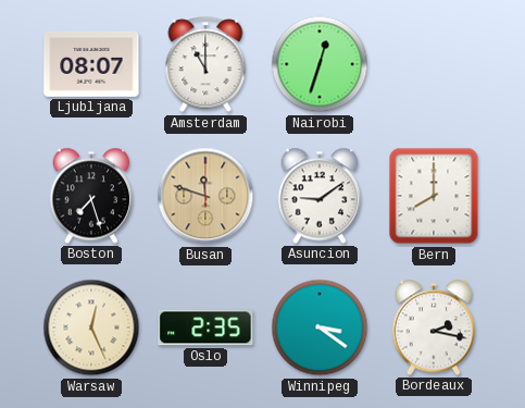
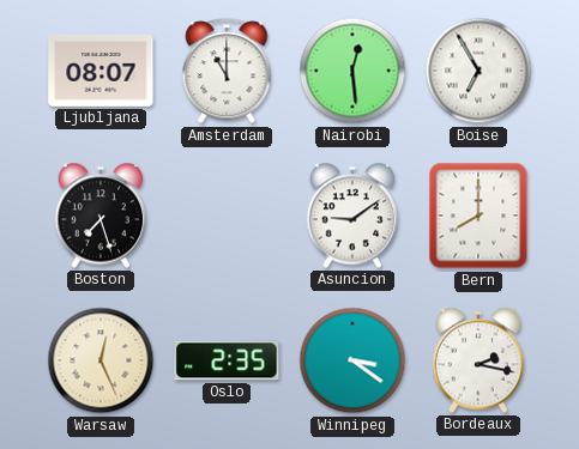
Nairobi: 12:33 -> 12:29 (352, 71)
Boise: none -> 6:55 (478, 71)
Busan: 11:48 -> none (205, 196)
